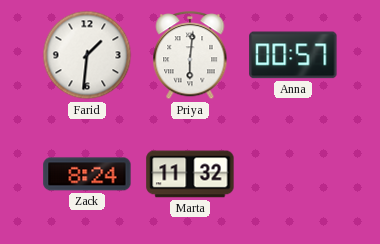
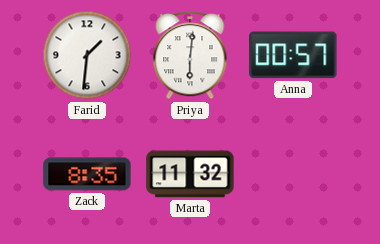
Zack: 8:24 -> 8:35 (87, 174)
